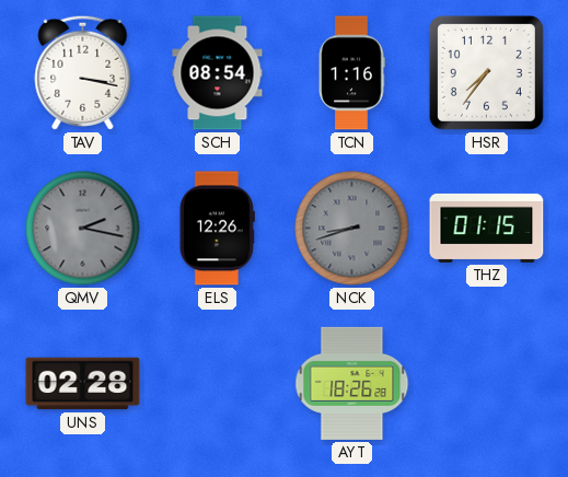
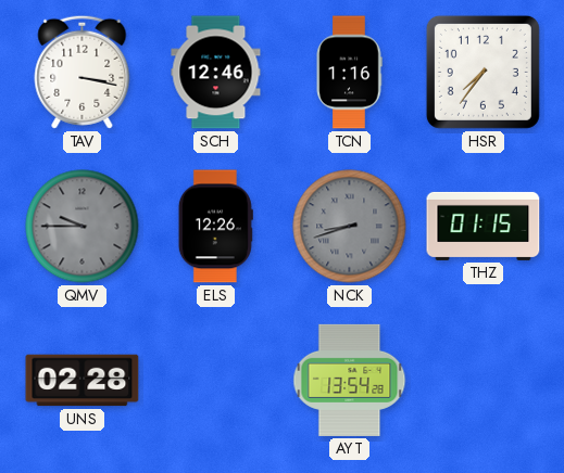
SCH: 08:54 -> 12:46 (216, 73)
QMV: 2:17 -> 9:45 (83, 227)
AYT: 18:26 -> 13:54 (350, 380)
